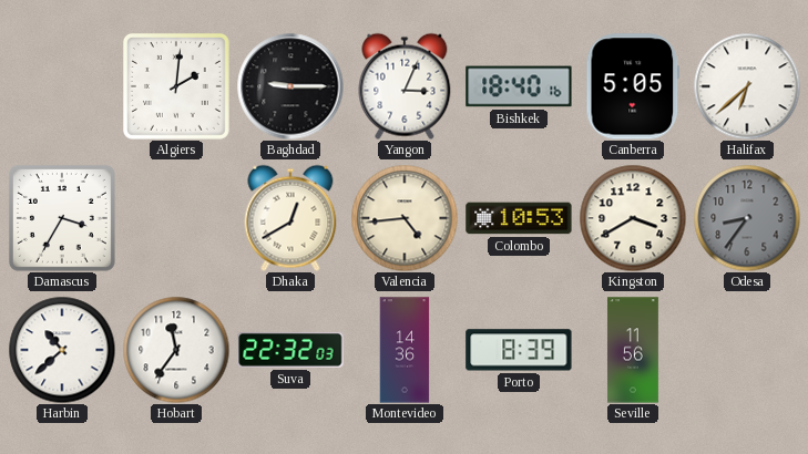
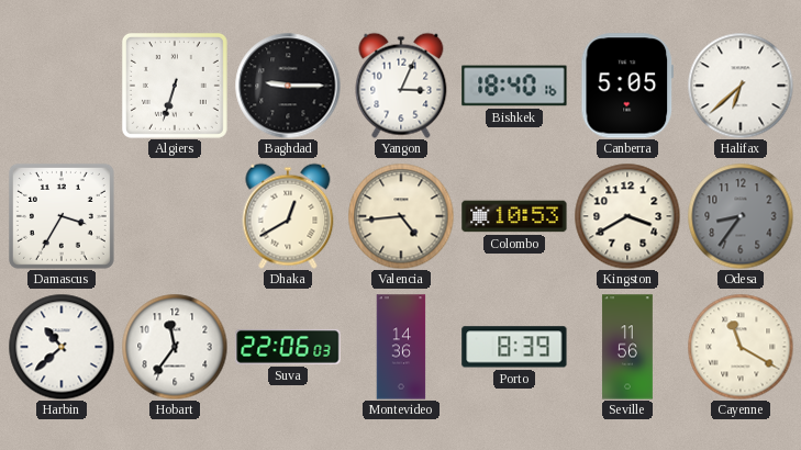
Algiers: 2:01 -> 6:33 (175, 86)
Suva: 22:32 -> 22:06 (288, 347)
Cayenne: none -> 11:20 (741, 347)
